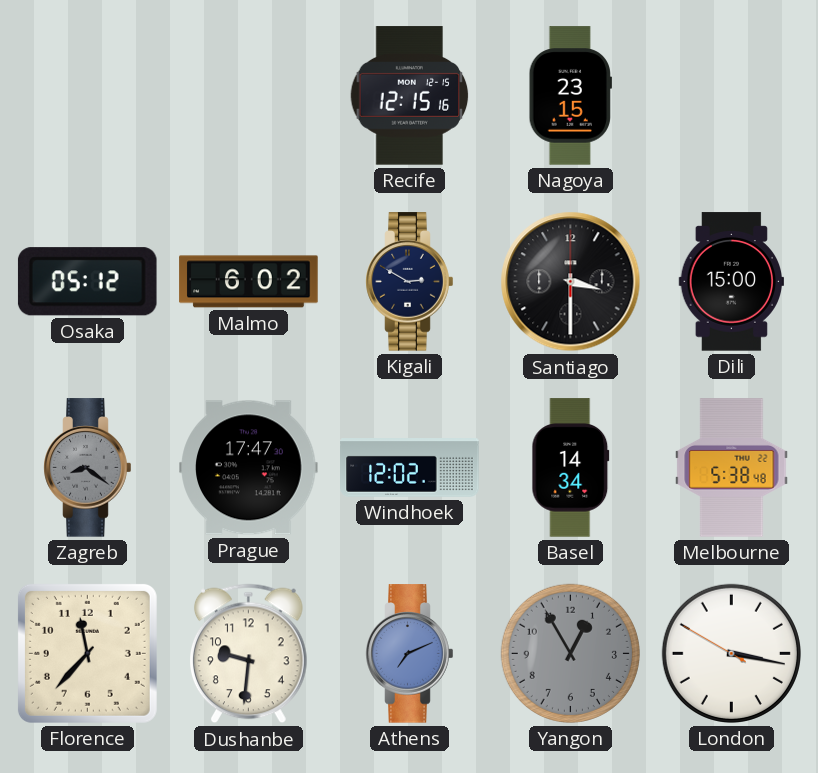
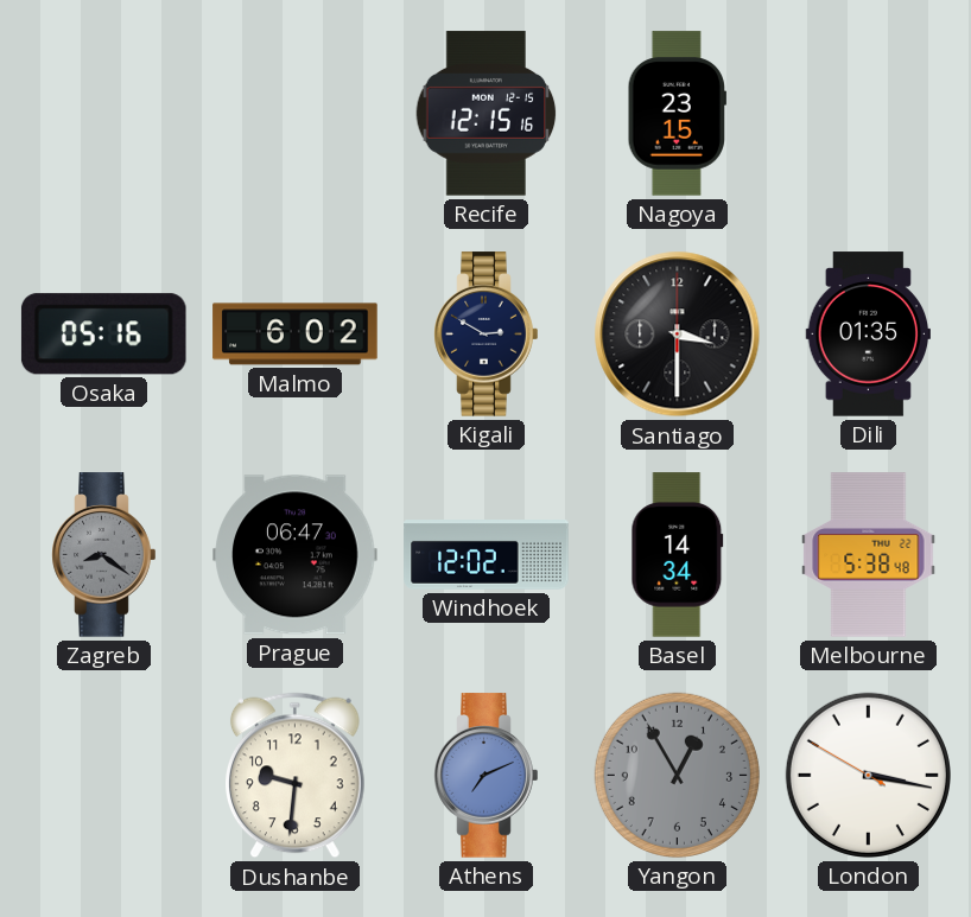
Osaka: 05:12 -> 05:16 (103, 335)
Dili: 15:00 -> 01:35 (869, 335)
Prague: 17:47 -> 06:47 (296, 555)
Florence: 11:37 -> none (87, 653)
